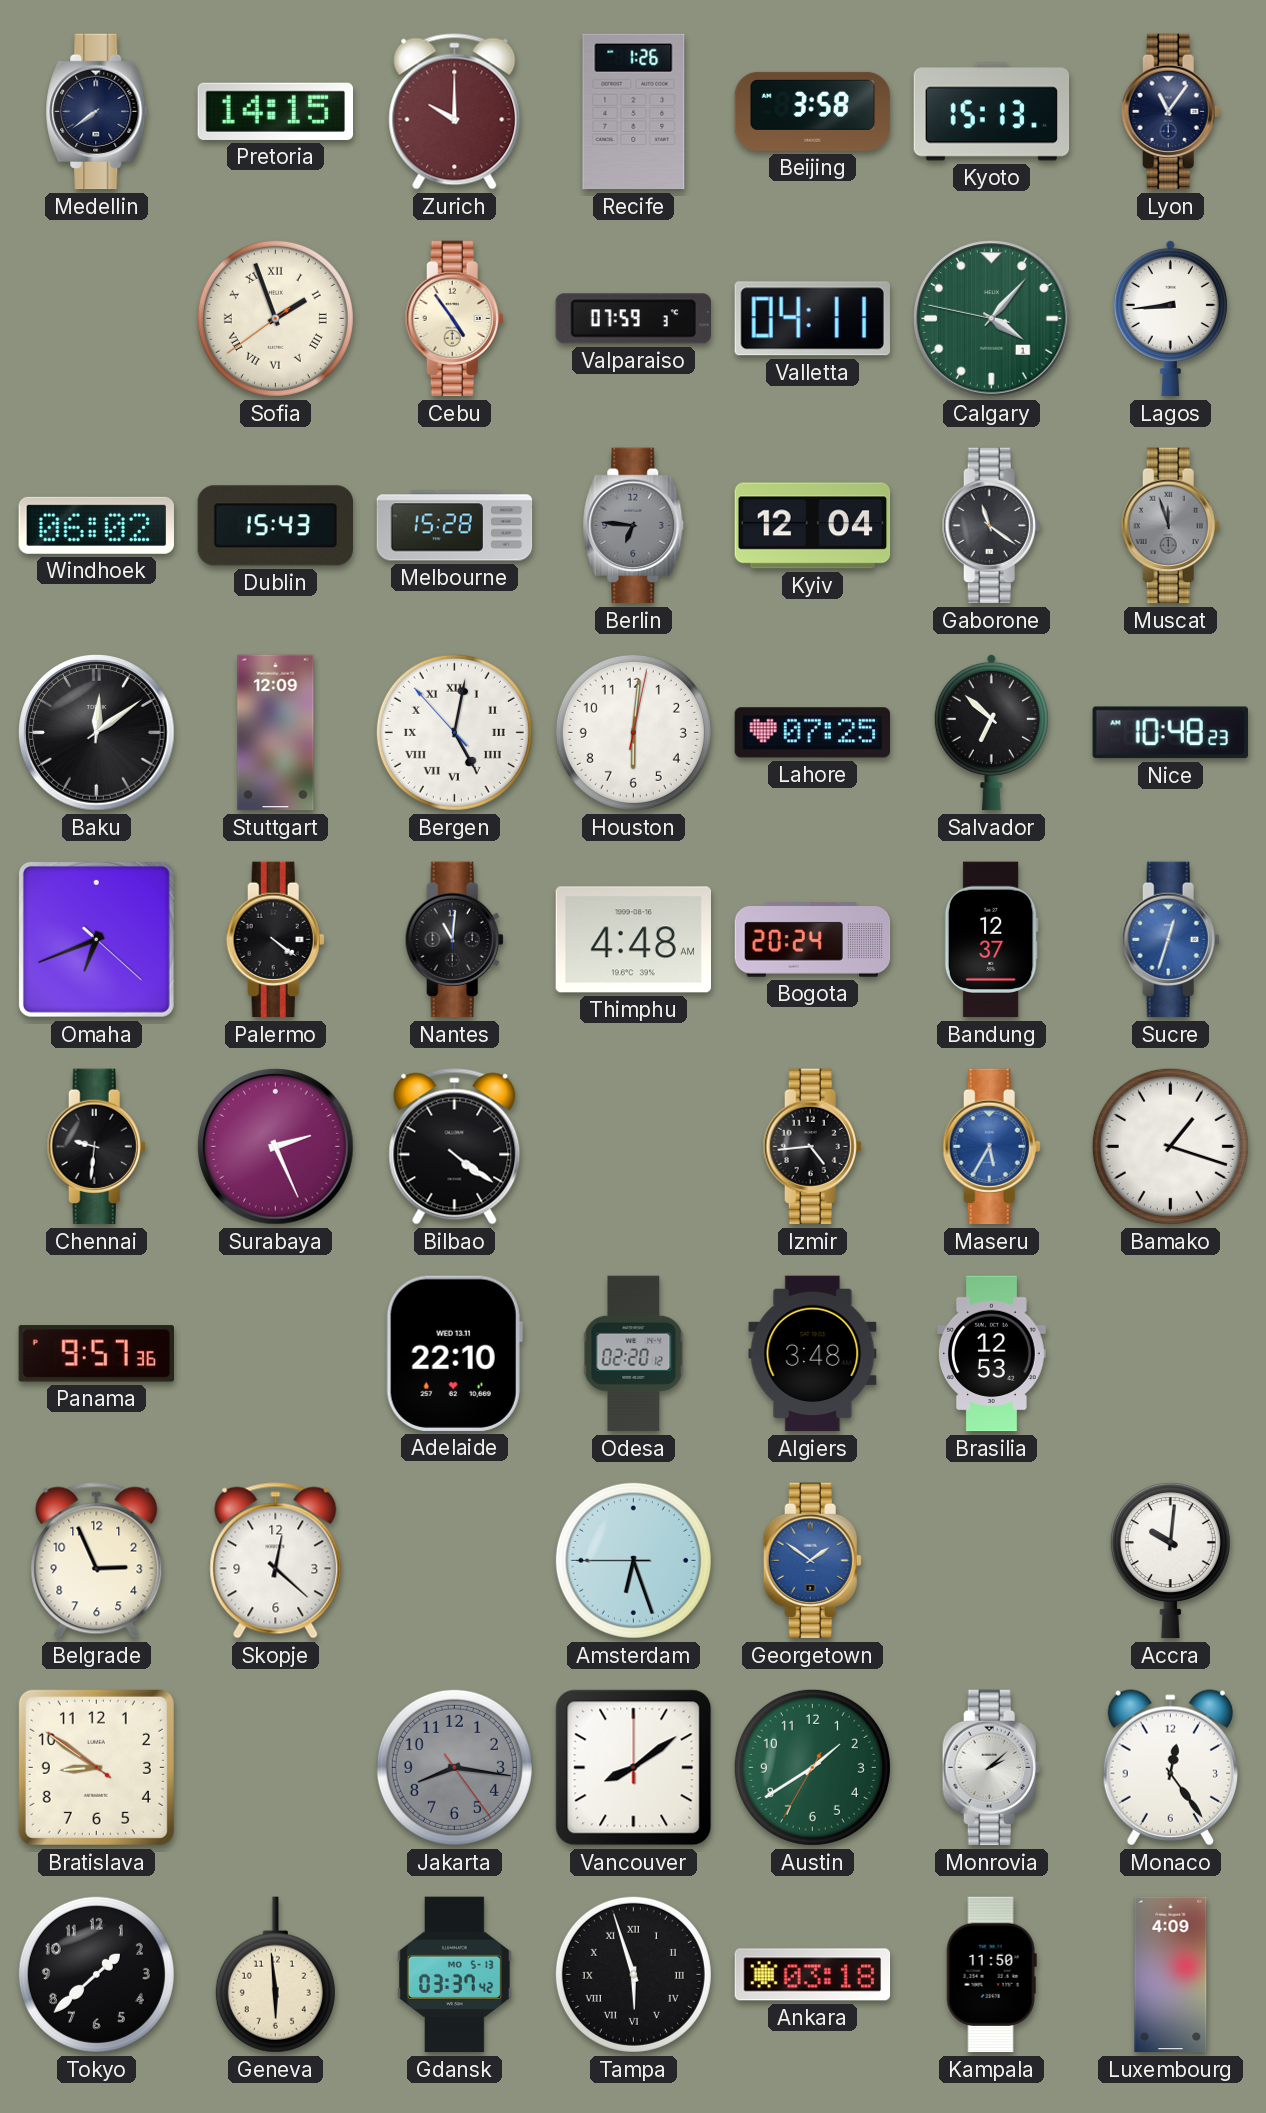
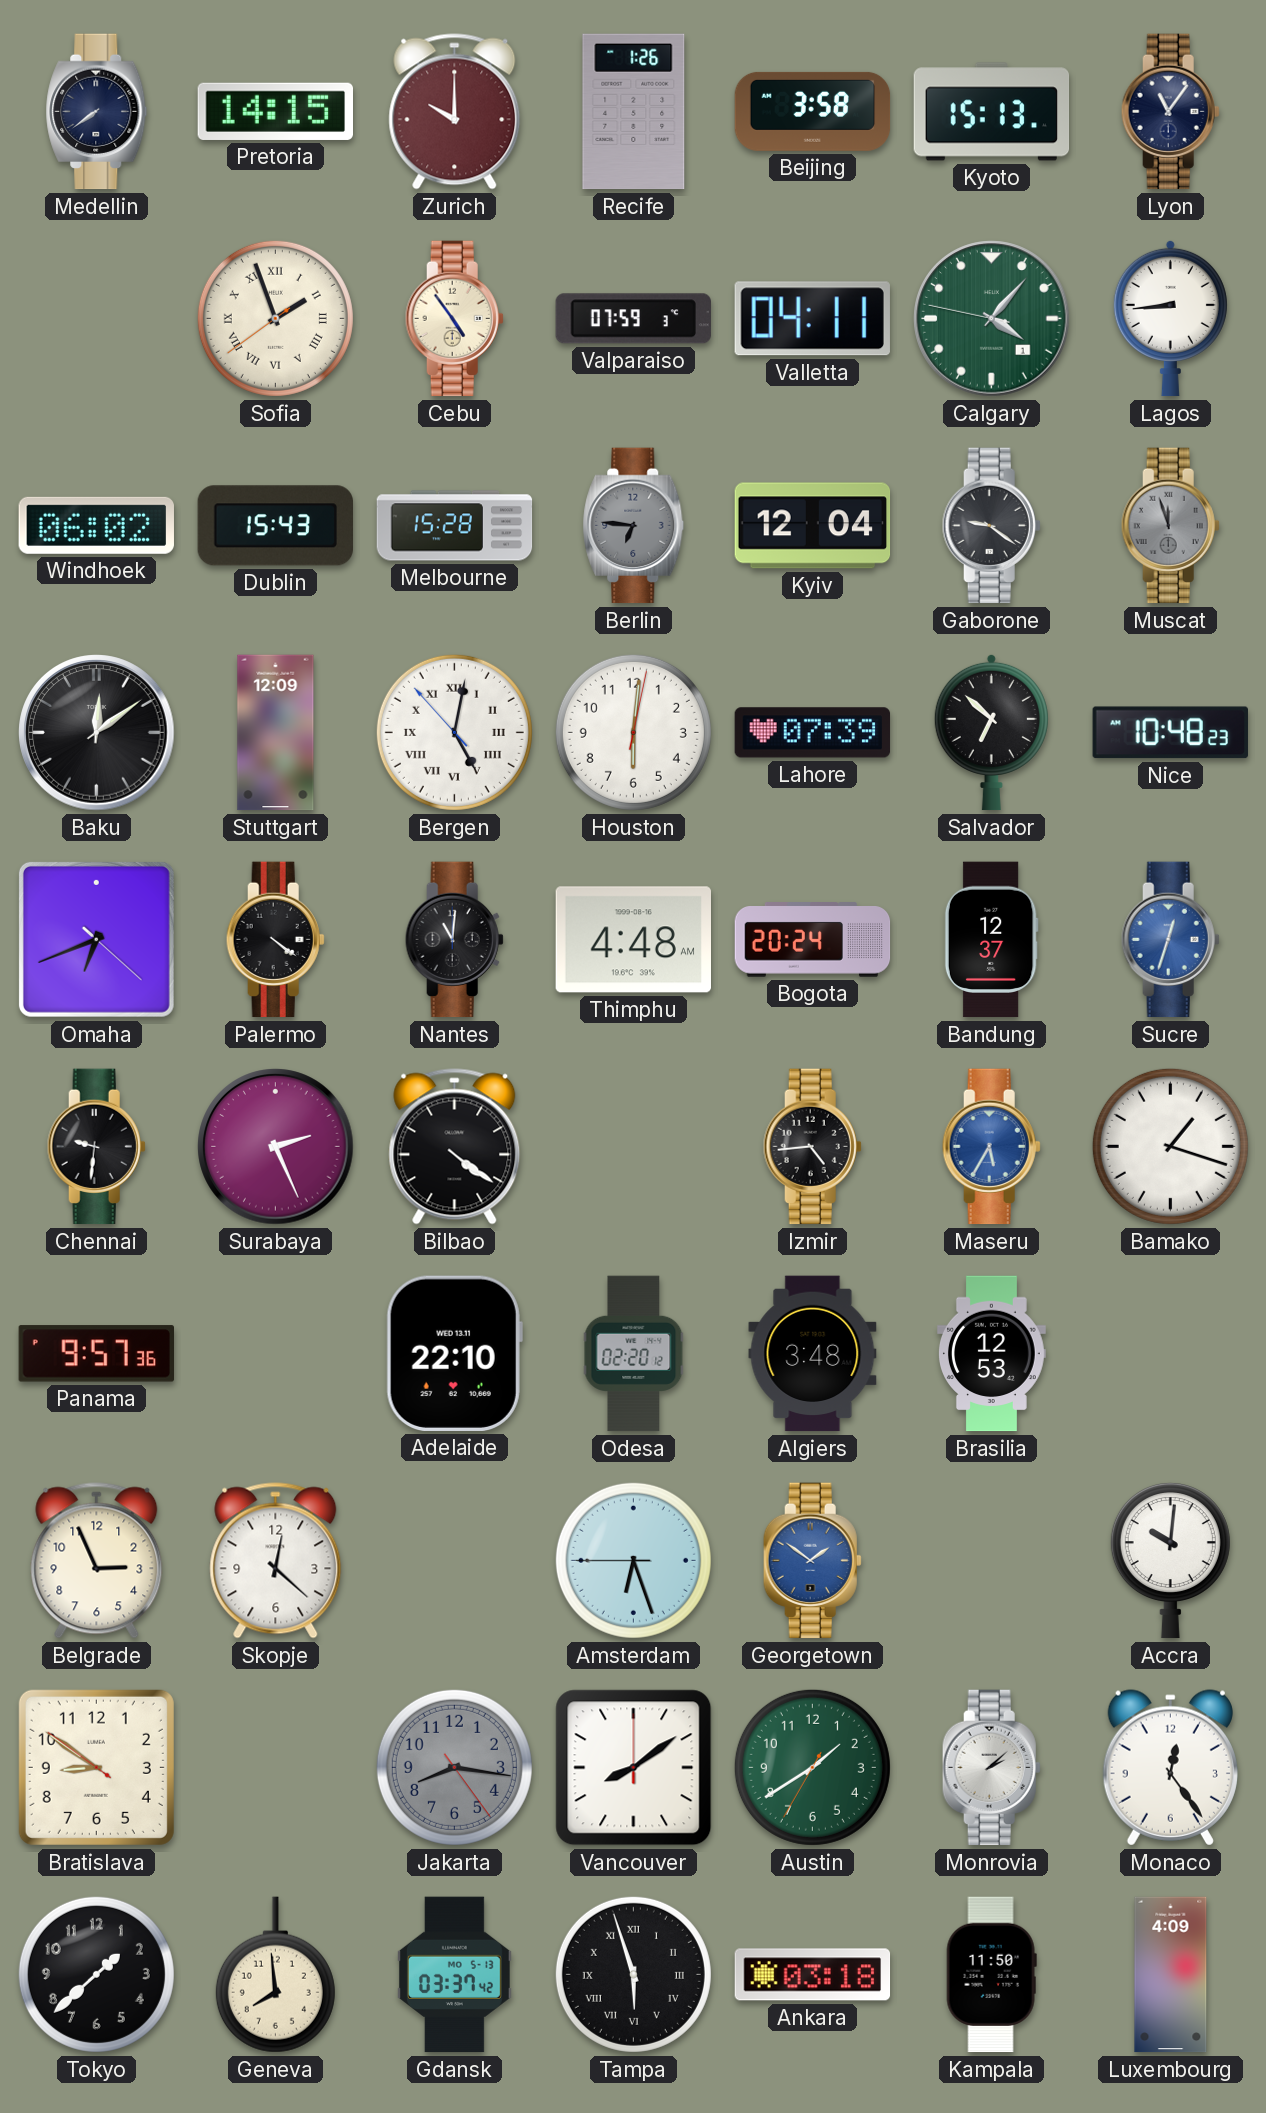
Gaborone: 11:21 -> 9:21 (991, 526)
Lahore: 07:25 -> 07:39 (813, 733)
Geneva: 5:59 -> 7:59 (275, 1975)
